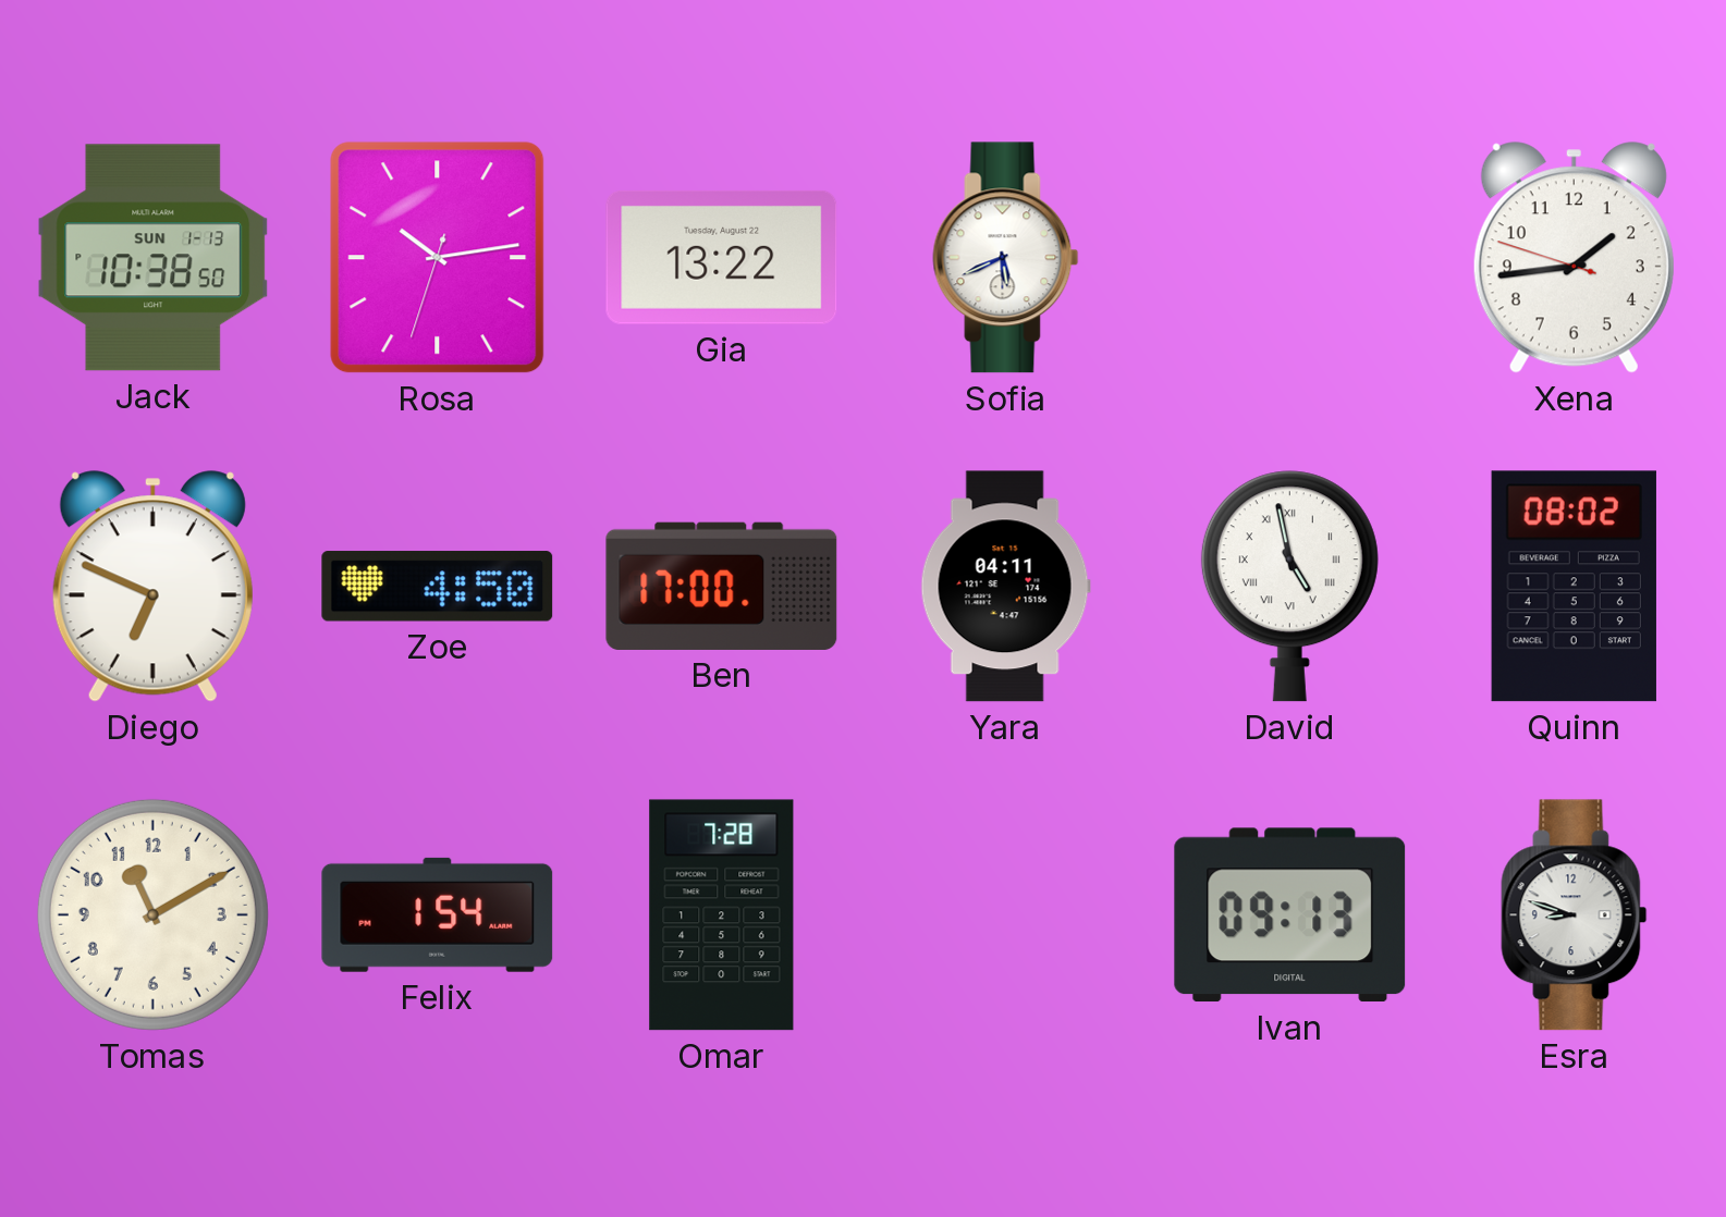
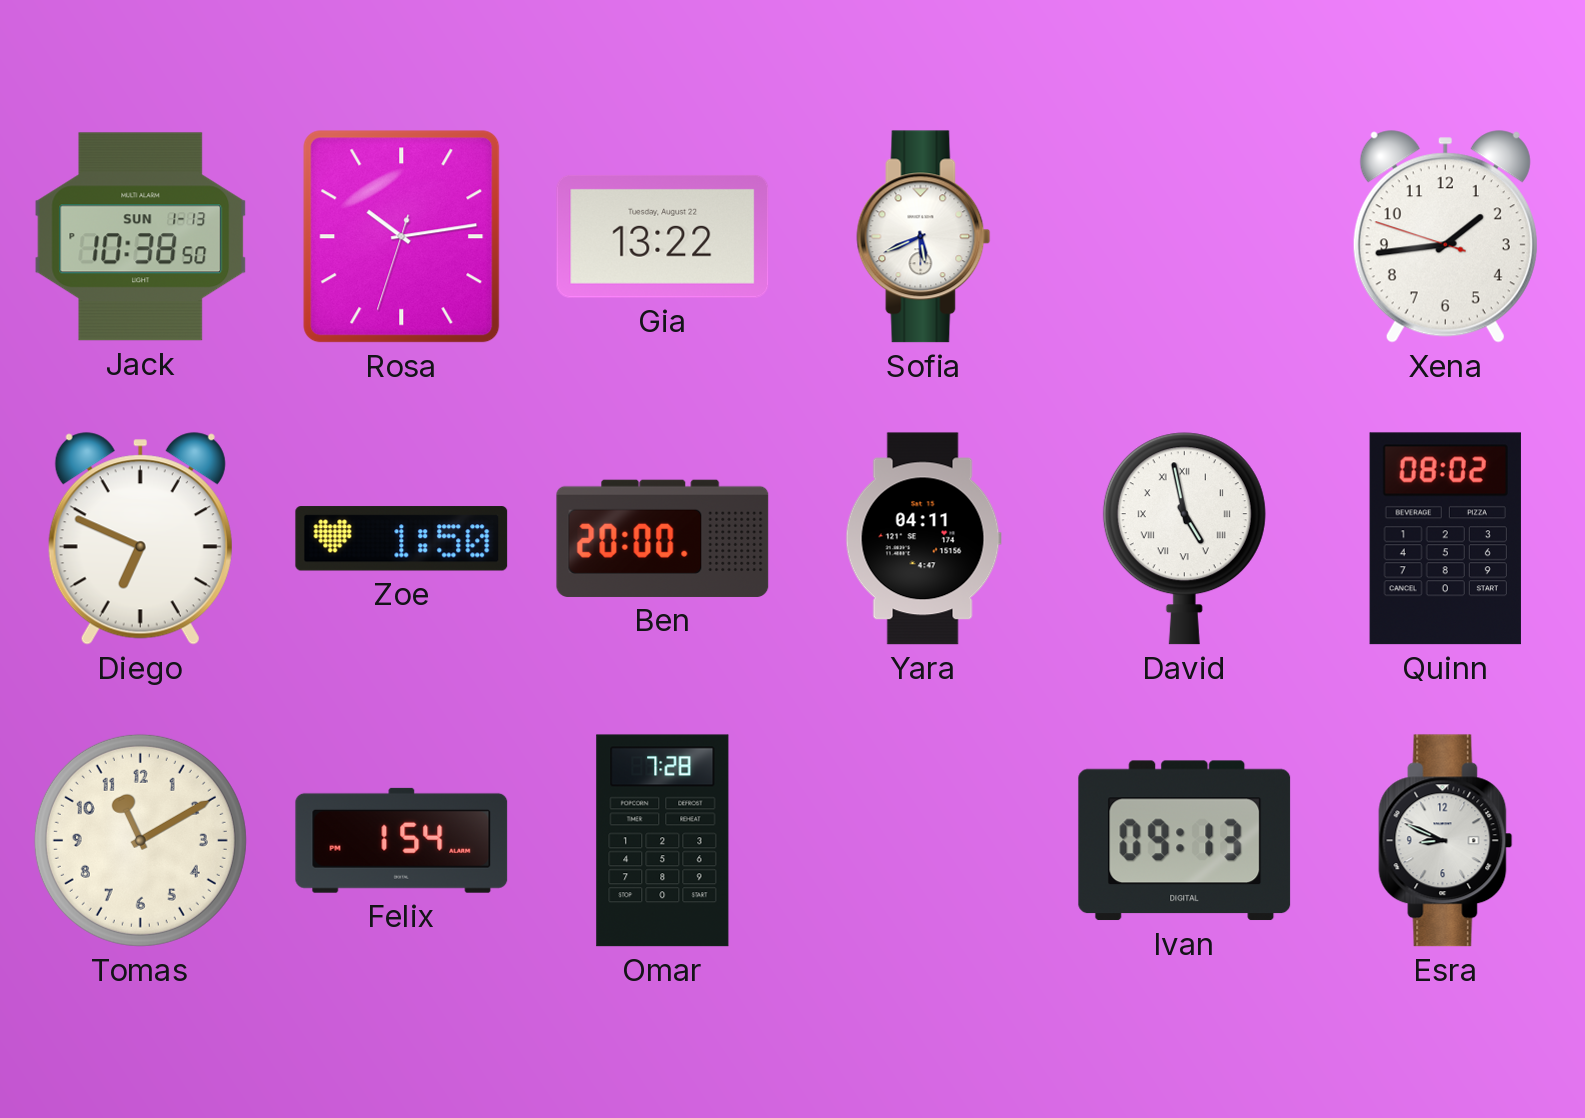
Zoe: 4:50 -> 1:50 (402, 539)
Ben: 17:00 -> 20:00 (663, 538)
Esra: 8:48 -> 8:49 (1446, 841)
